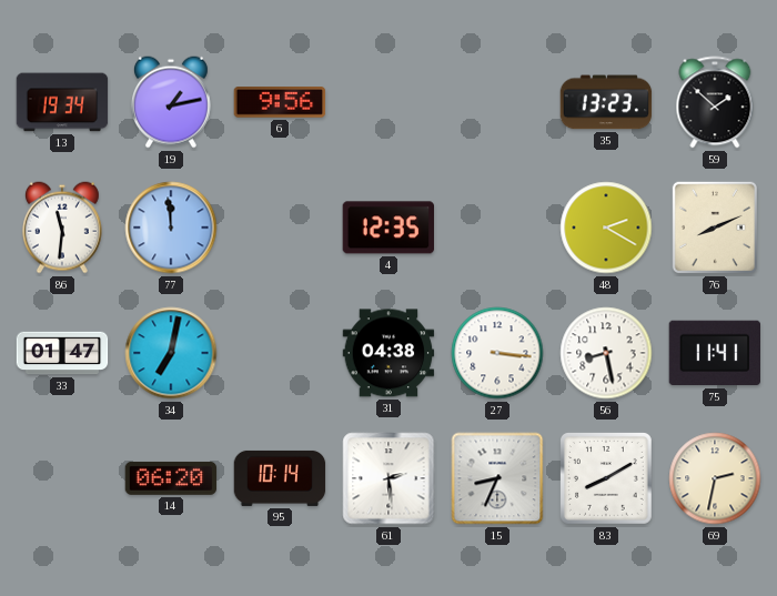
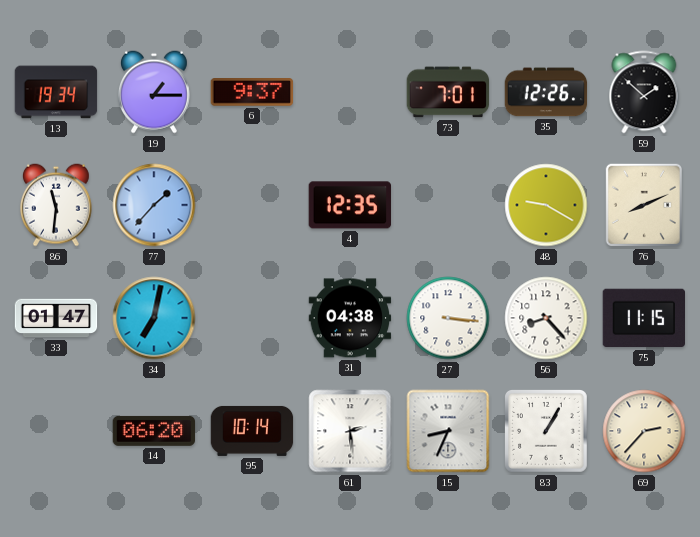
19: 1:13 -> 1:15 (154, 92)
6: 9:56 -> 9:37 (252, 93)
73: none -> 7:01 (448, 92)
35: 13:23 -> 12:26 (546, 92)
77: 11:59 -> 1:37 (154, 205)
48: 2:20 -> 9:20 (546, 205)
56: 8:28 -> 8:23 (546, 318)
75: 11:41 -> 11:15 (644, 318)
83: 8:10 -> 1:05 (547, 432)
69: 2:32 -> 2:37 (644, 431)
